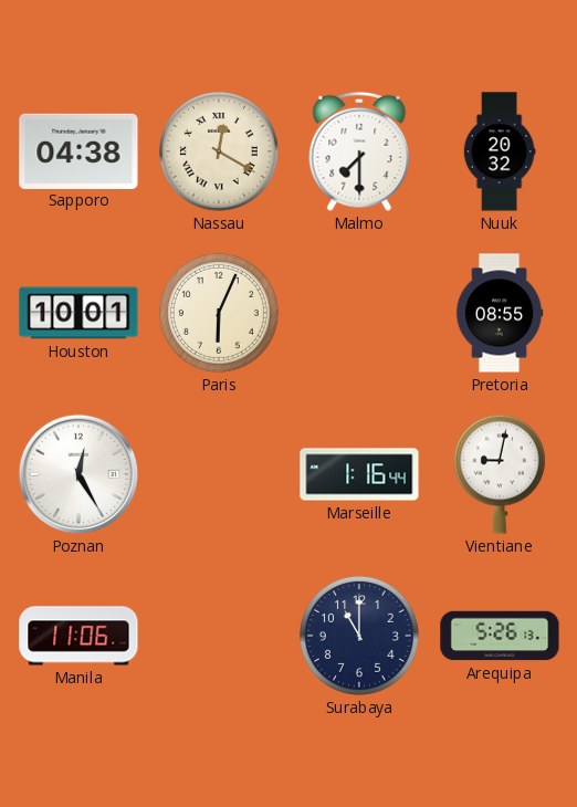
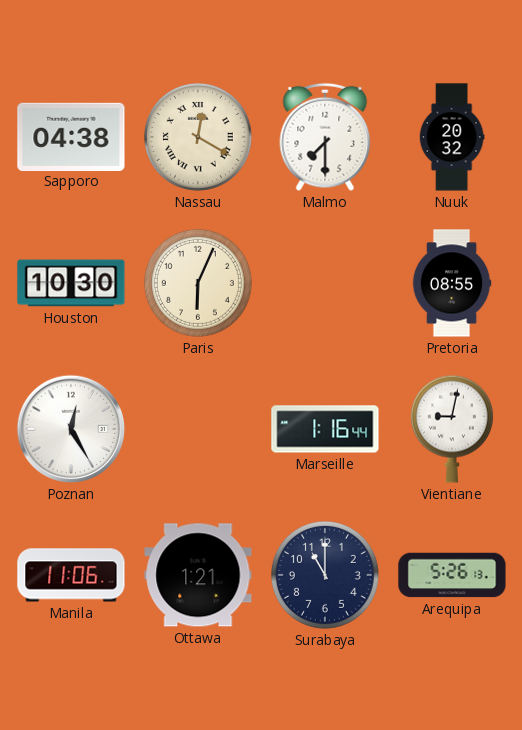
Houston: 10:01 -> 10:30 (71, 283)
Ottawa: none -> 1:21 (198, 575)
